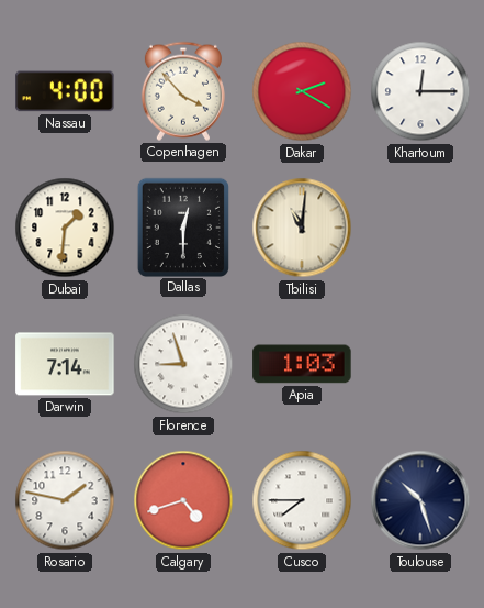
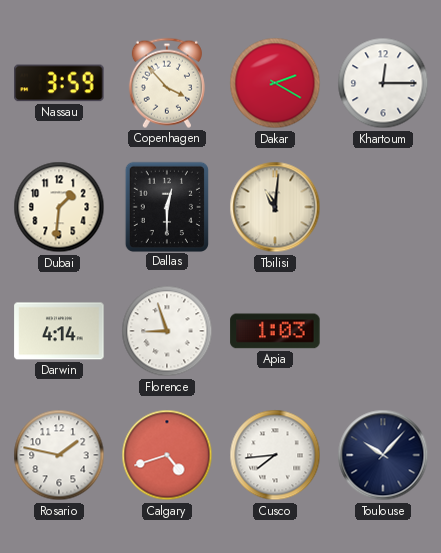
Nassau: 4:00 -> 3:59 (59, 83)
Darwin: 7:14 -> 4:14 (59, 331)
Cusco: 7:45 -> 7:44 (275, 455)
Toulouse: 10:27 -> 10:07 (383, 455)
